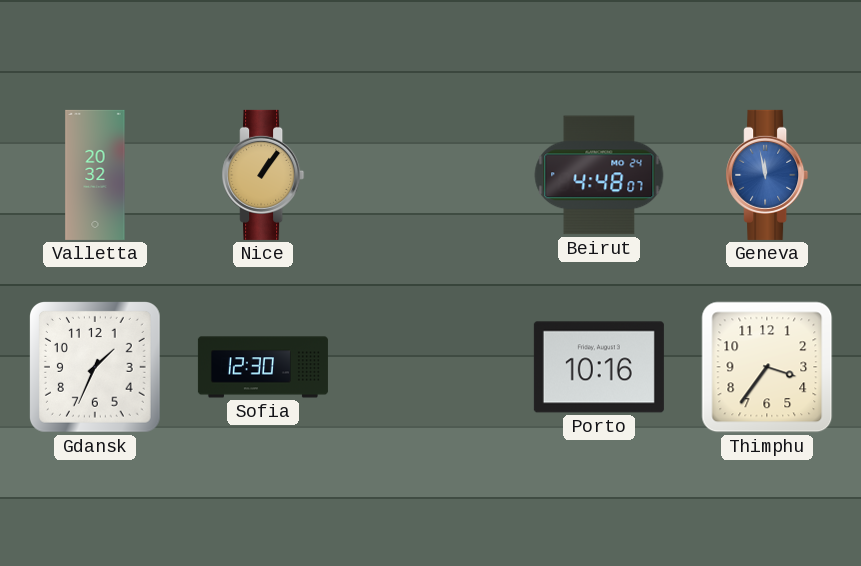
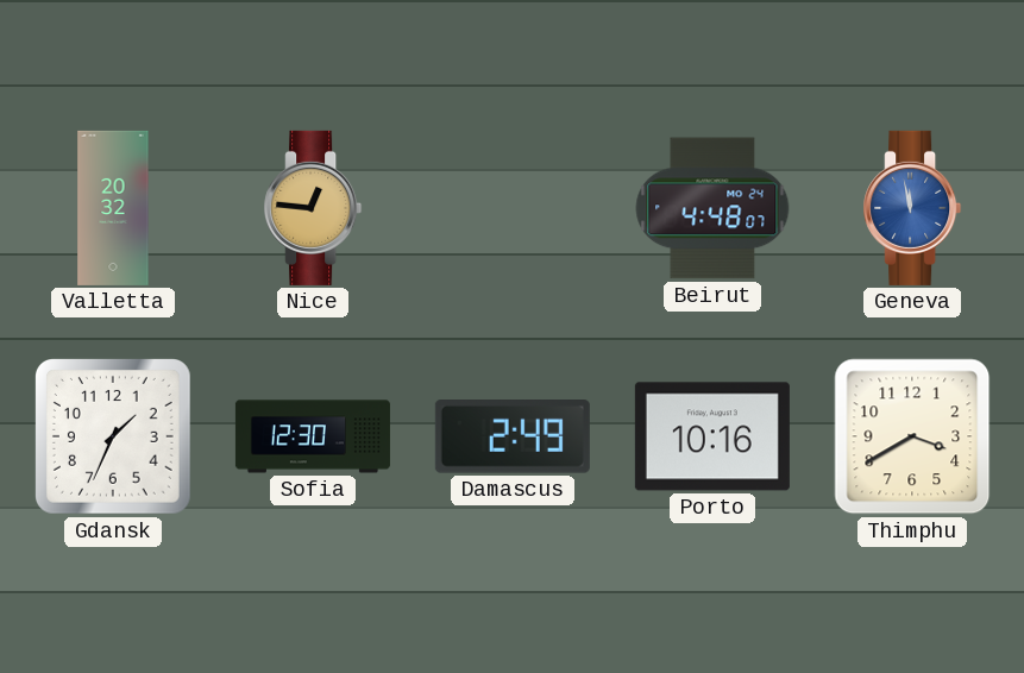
Nice: 1:06 -> 12:46 (313, 208)
Damascus: none -> 2:49 (513, 438)
Thimphu: 3:36 -> 3:40 (912, 436)
